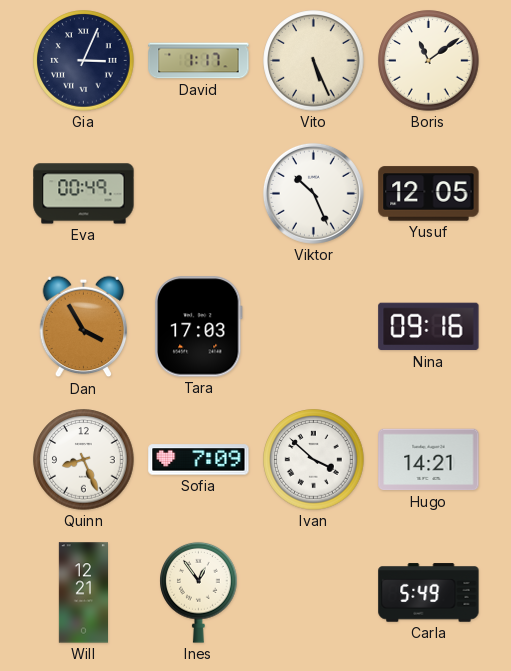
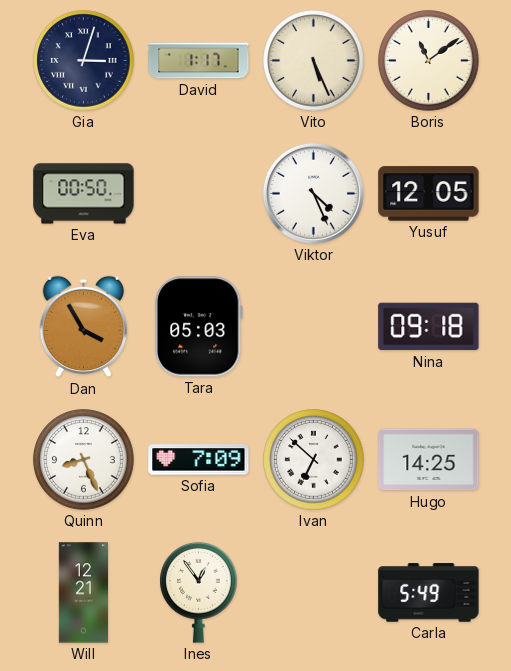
Gia: 3:04 -> 3:03 (84, 61)
Eva: 00:49 -> 00:50 (84, 194)
Viktor: 10:26 -> 4:26 (313, 193)
Tara: 17:03 -> 05:03 (198, 327)
Nina: 09:16 -> 09:18 (429, 327)
Ivan: 3:52 -> 6:52 (314, 460)
Hugo: 14:21 -> 14:25 (429, 460)
